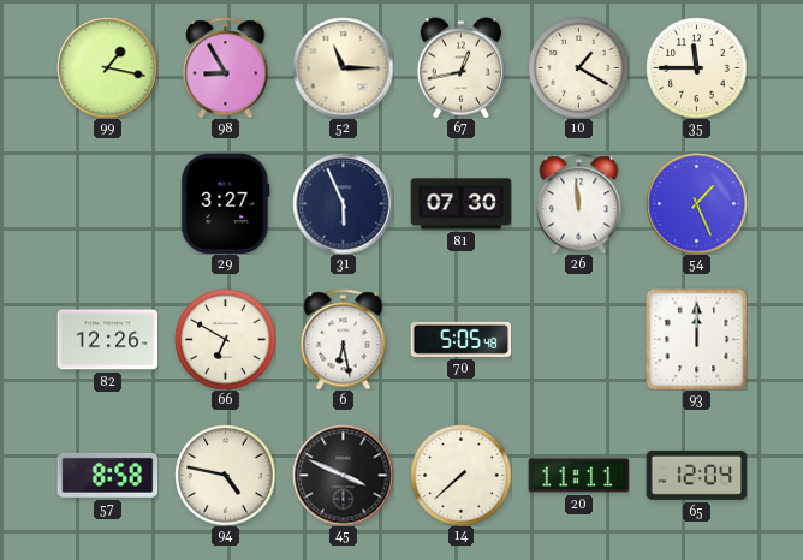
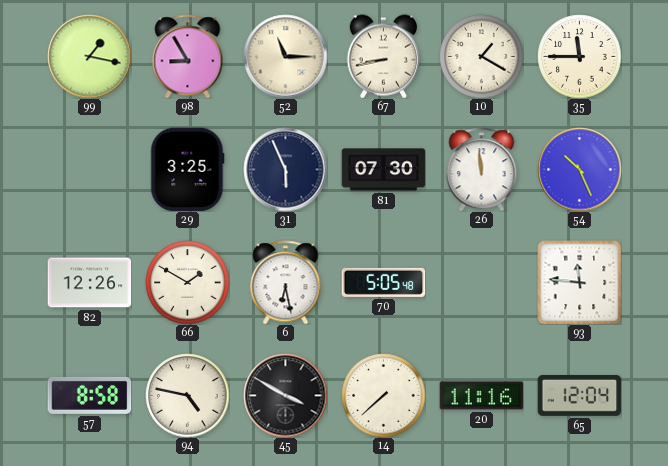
67: 12:43 -> 8:43 (383, 56)
29: 3:27 -> 3:25 (188, 169)
54: 1:26 -> 10:26 (579, 169)
66: 6:50 -> 1:50 (187, 282)
93: 12:00 -> 11:46 (579, 282)
45: 3:49 -> 3:50 (285, 395)
20: 11:11 -> 11:16 (481, 396)
